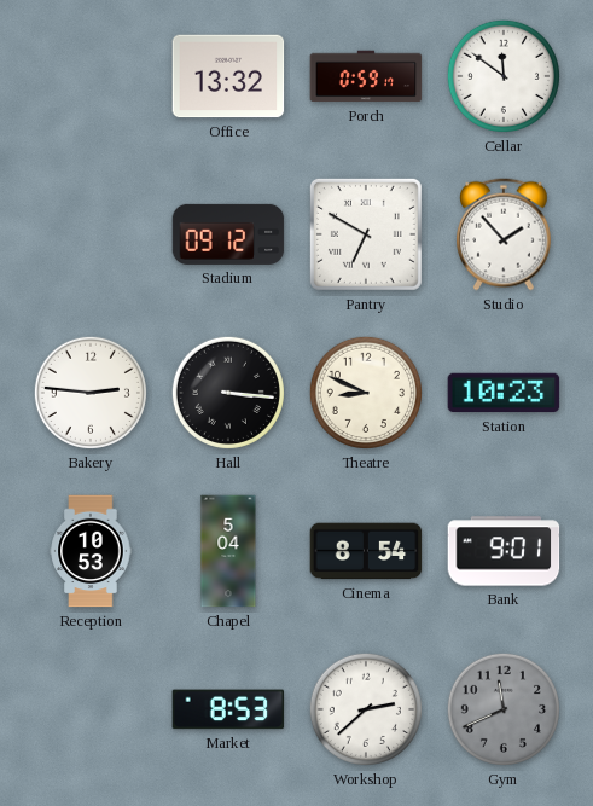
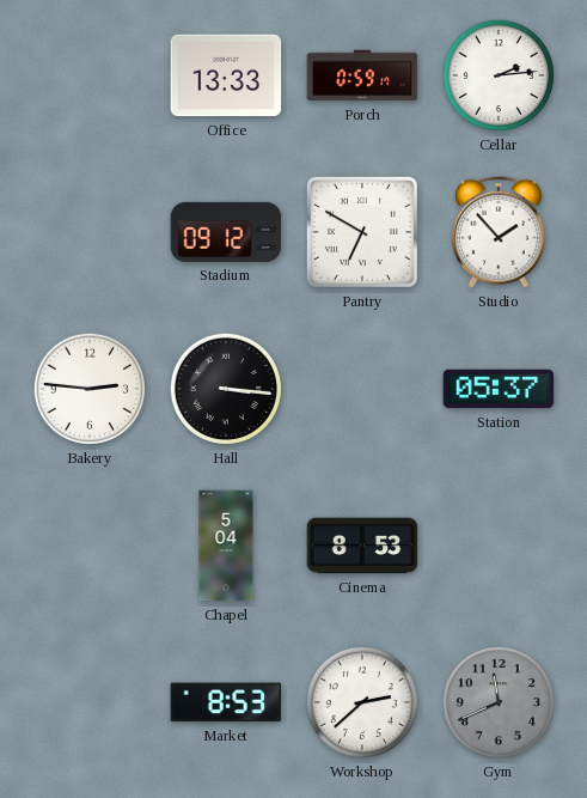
Office: 13:32 -> 13:33 (226, 75)
Cellar: 11:51 -> 2:14 (499, 75)
Theatre: 8:49 -> none (366, 393)
Station: 10:23 -> 05:37 (499, 389)
Reception: 10:53 -> none (91, 551)
Cinema: 8:54 -> 8:53 (362, 546)
Bank: 9:01 -> none (504, 551)
